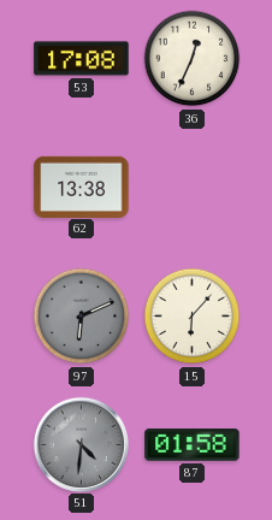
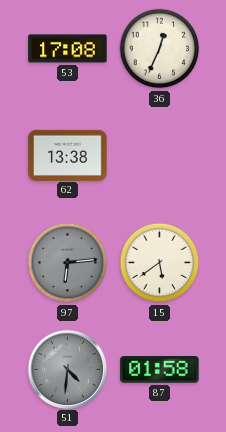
97: 6:11 -> 6:14 (68, 263)
15: 6:07 -> 5:39 (160, 263)
